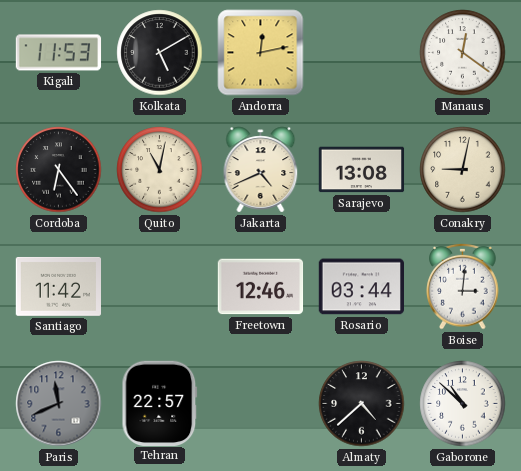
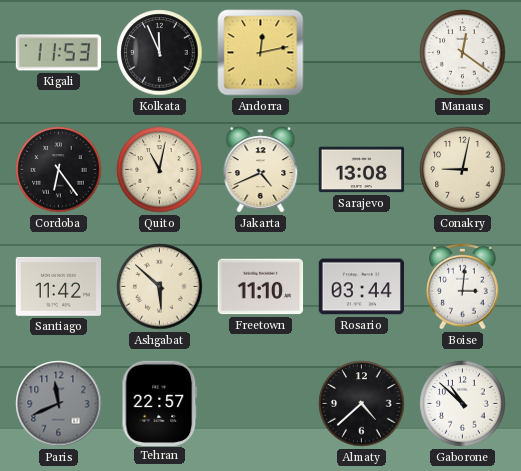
Kolkata: 5:10 -> 11:56 (160, 53)
Ashgabat: none -> 5:52 (160, 287)
Freetown: 12:46 -> 11:10 (261, 287)
